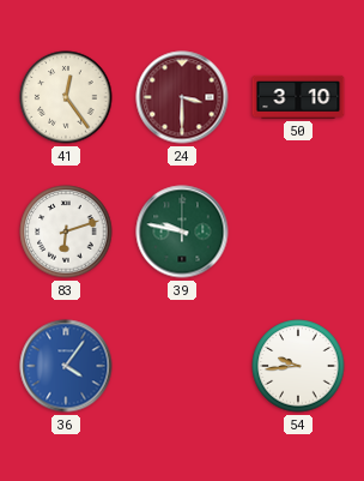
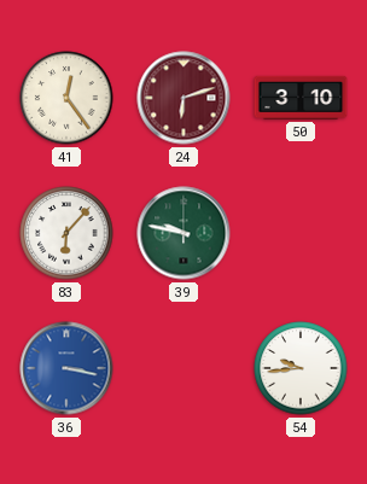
24: 3:30 -> 6:12 (183, 98)
83: 6:12 -> 6:07 (66, 233)
36: 4:06 -> 3:17 (66, 368)
